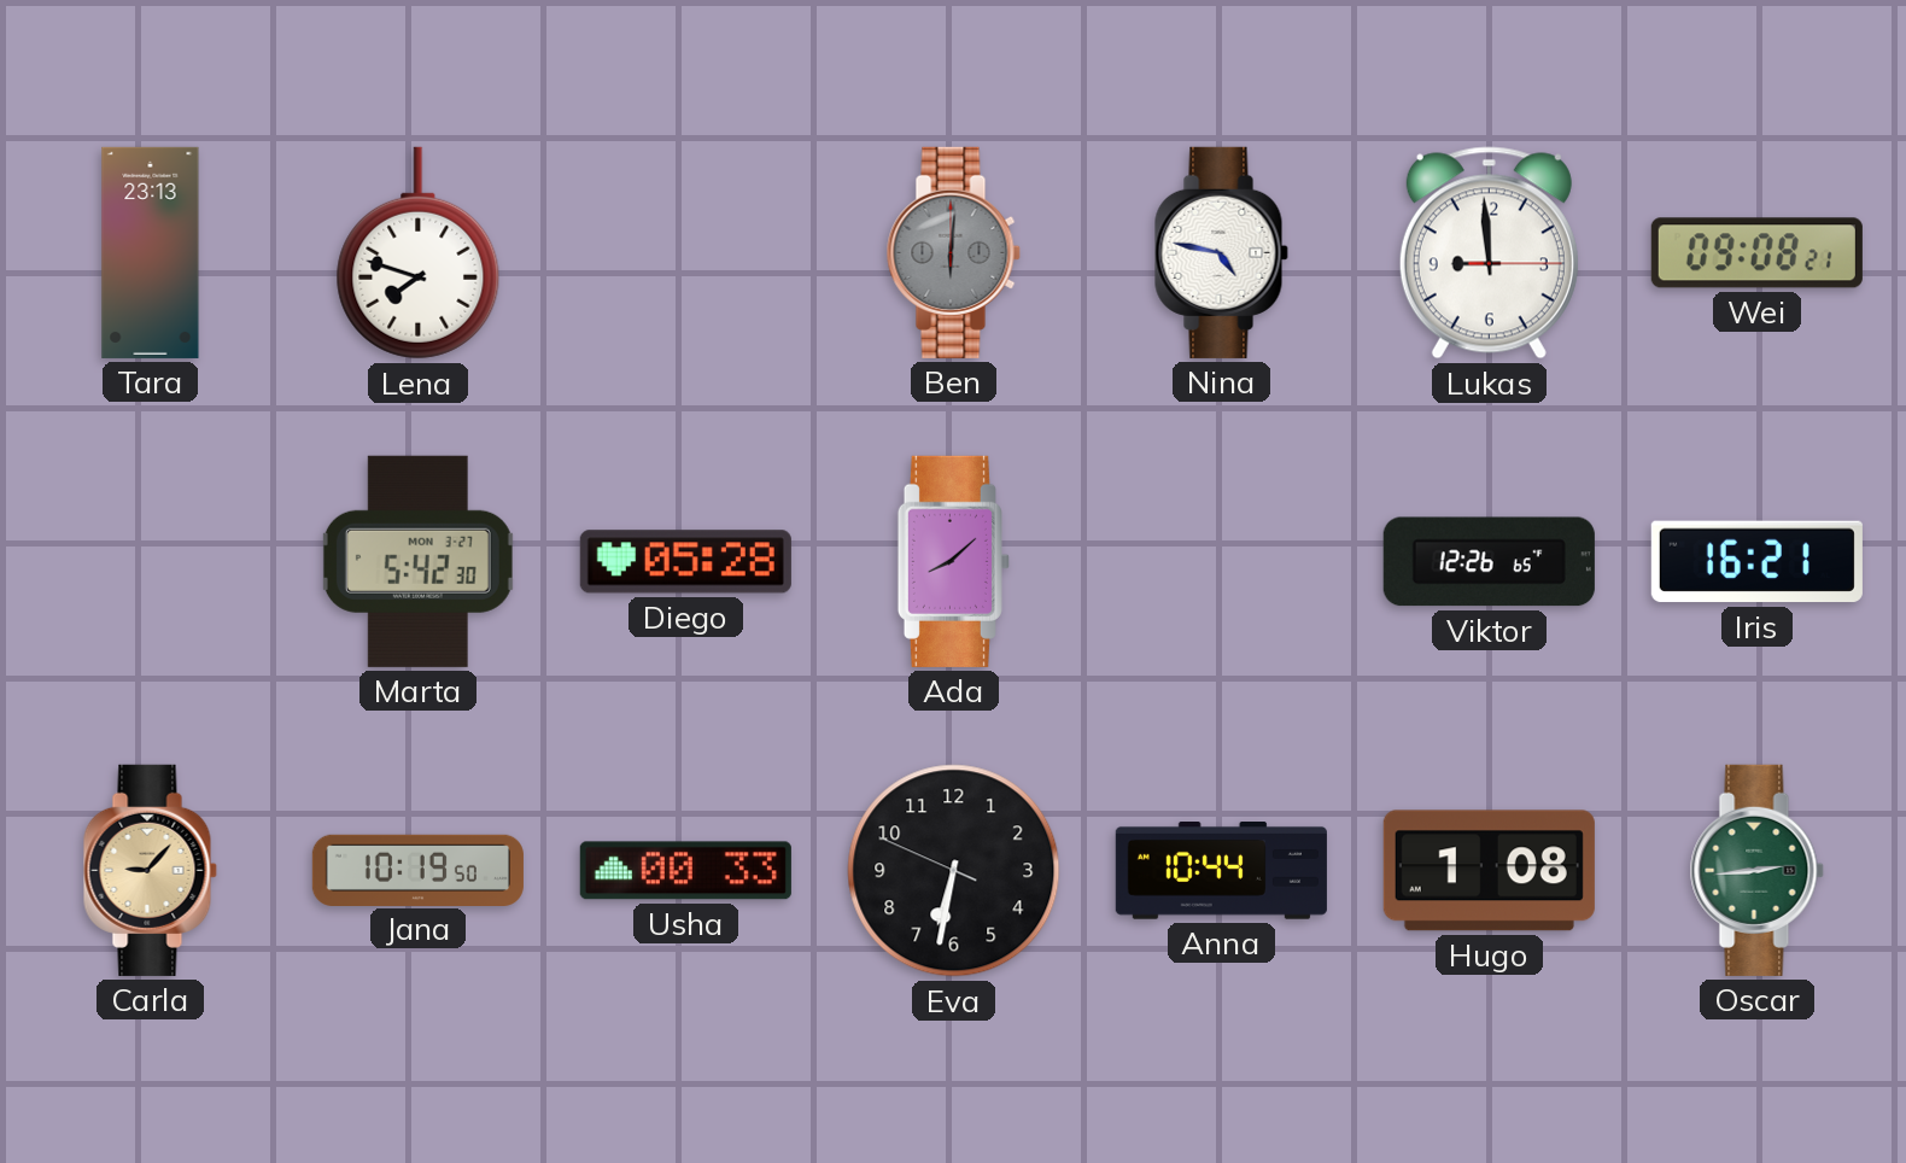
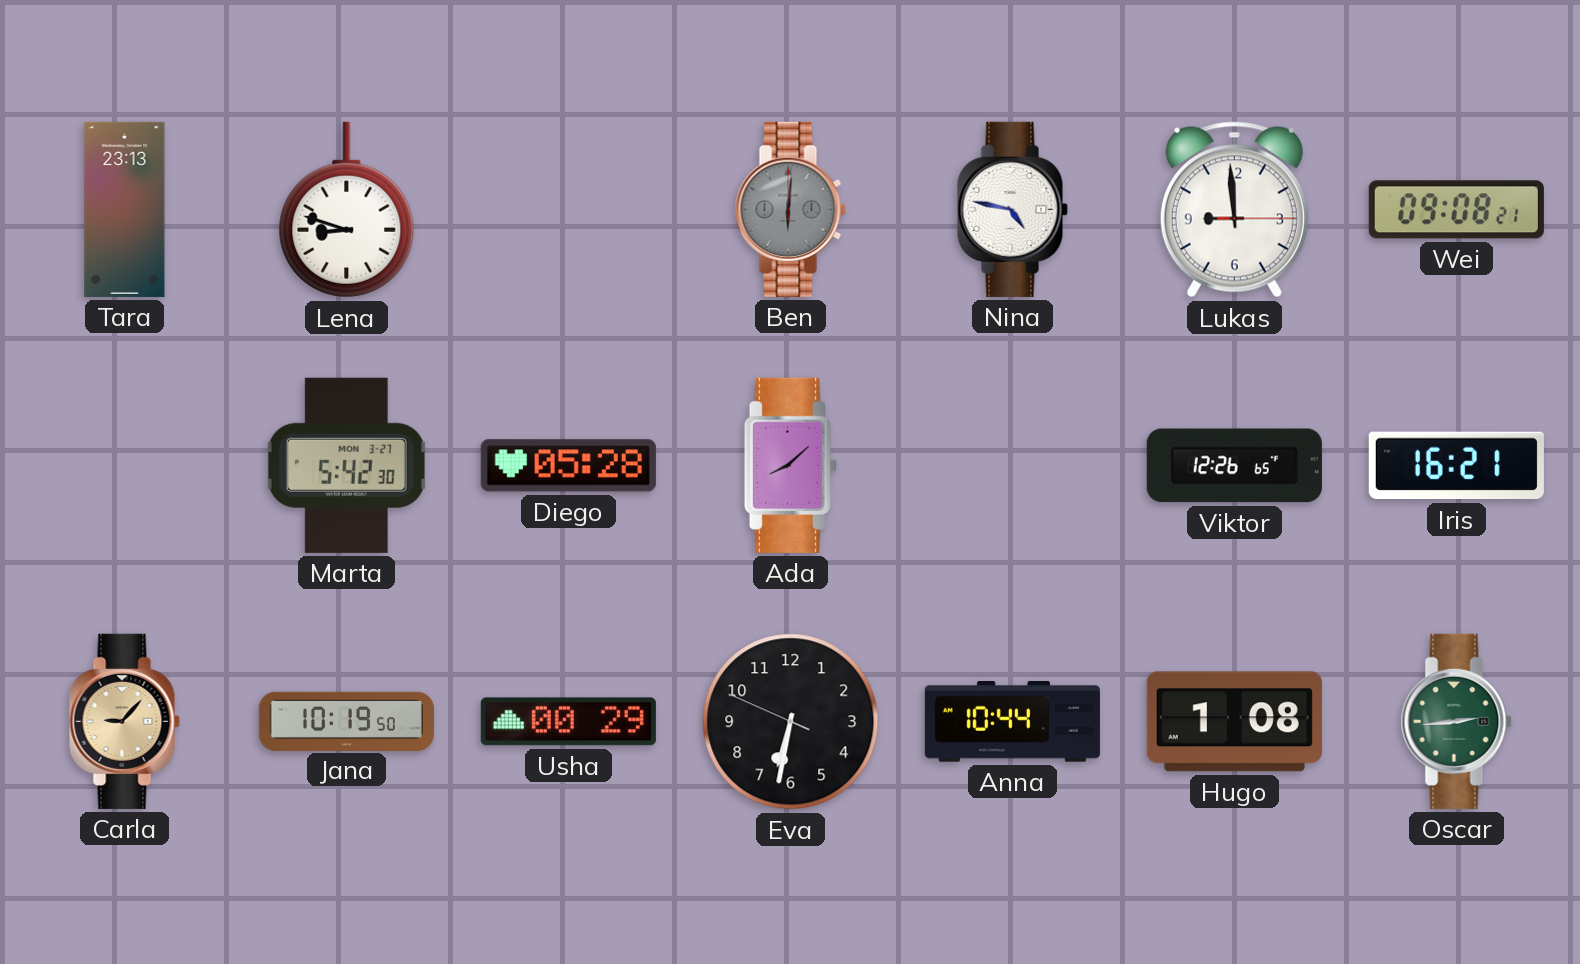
Lena: 7:48 -> 8:48 (347, 210)
Usha: 00:33 -> 00:29 (568, 722)
